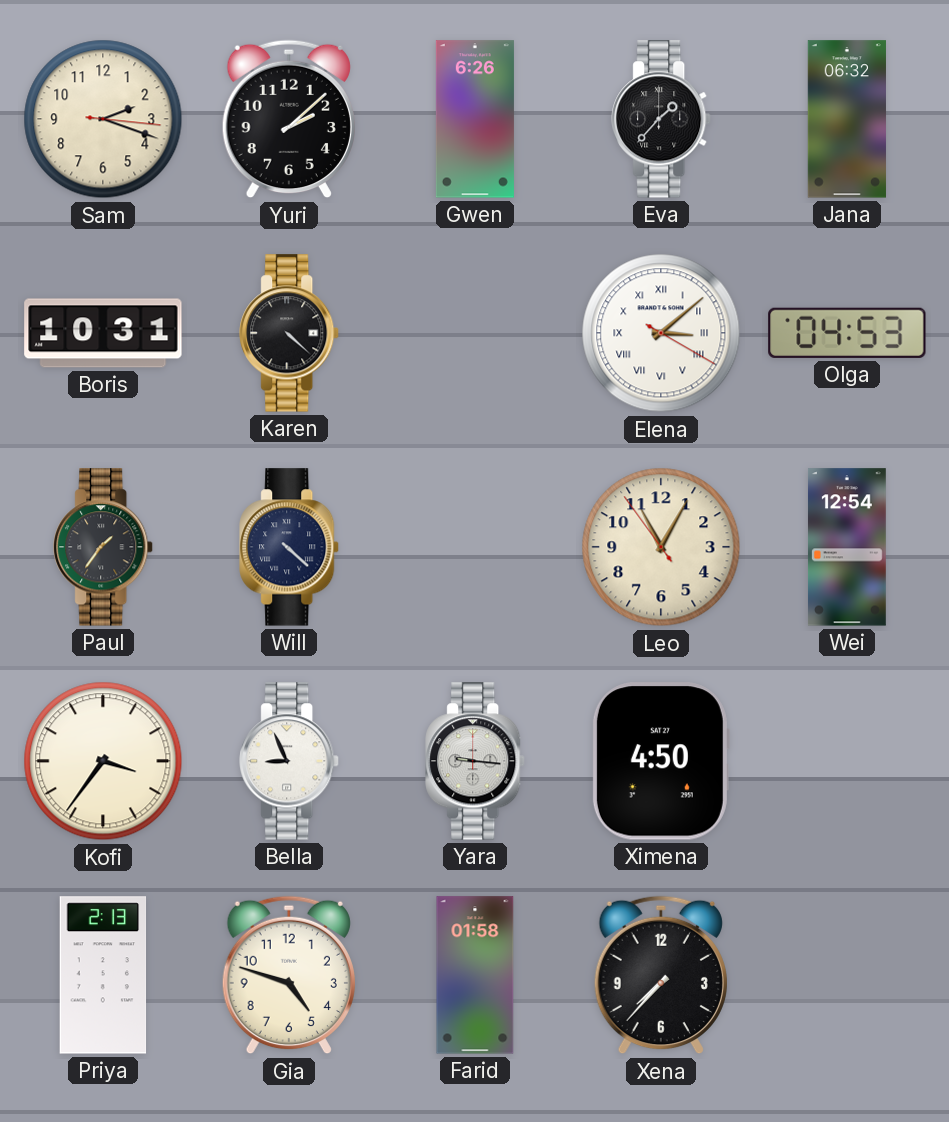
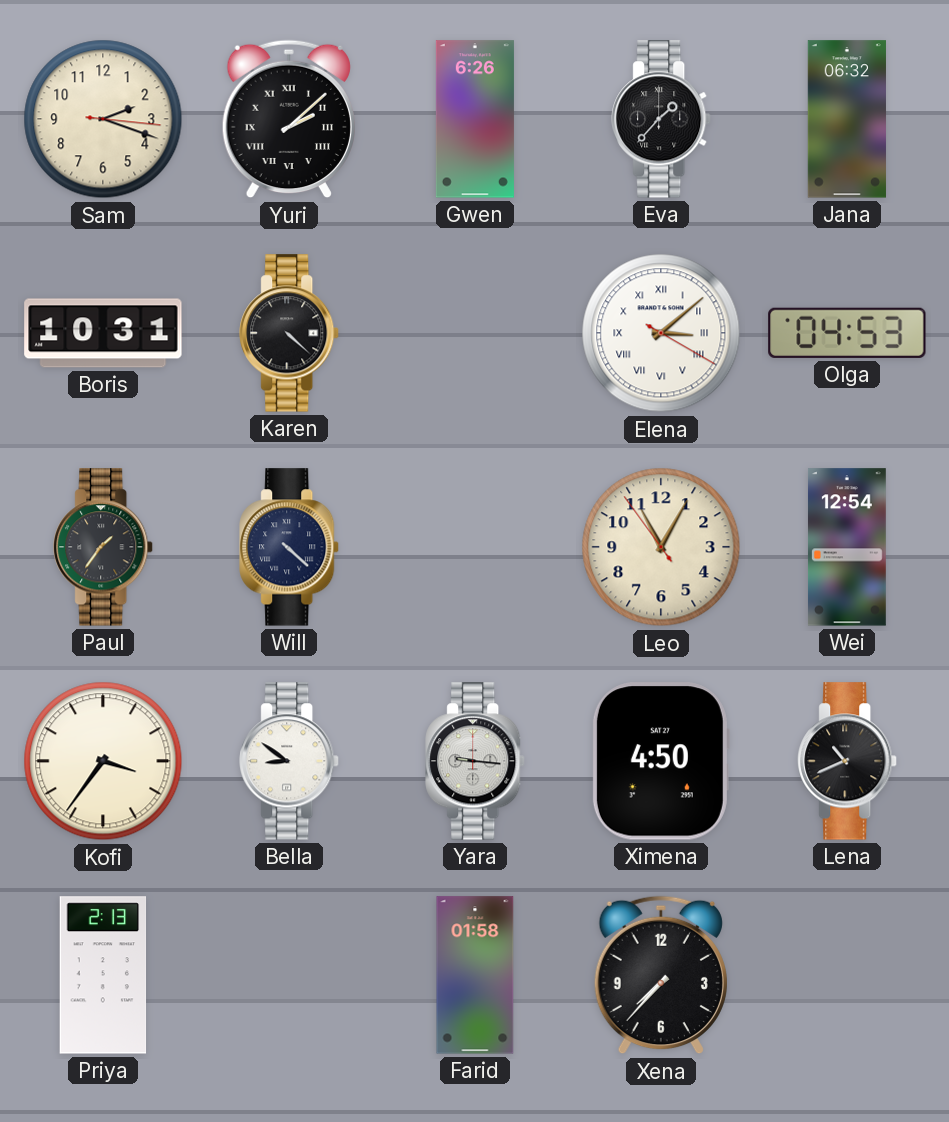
Yuri numerals: Arabic -> Roman (289, 119)
Bella: 8:56 -> 8:51 (290, 761)
Lena: none -> 10:41 (848, 761)
Gia: 4:48 -> none (289, 975)
